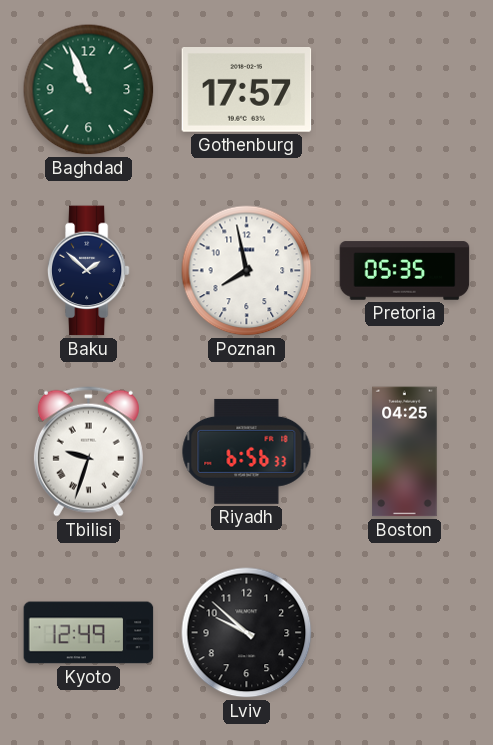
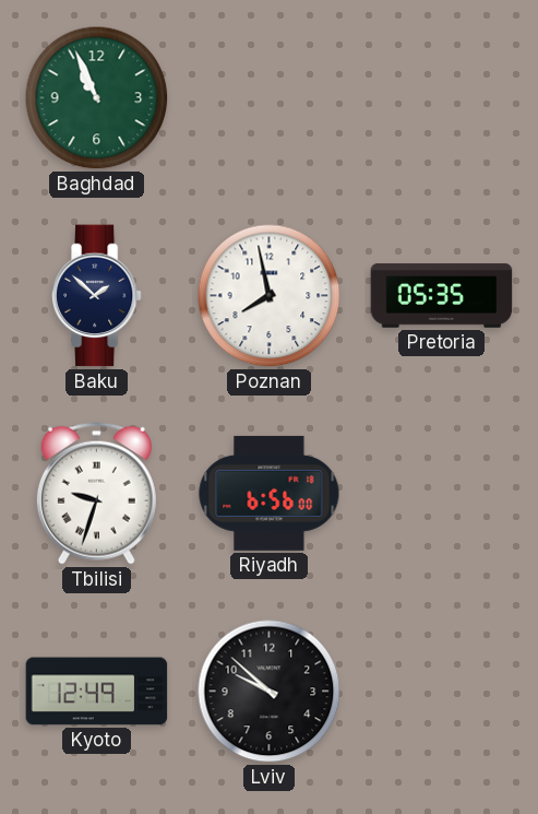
Gothenburg: 17:57 -> none (247, 90)
Riyadh: 6:56:33 -> 6:56:00 (270, 493)
Boston: 04:25 -> none (405, 452)
